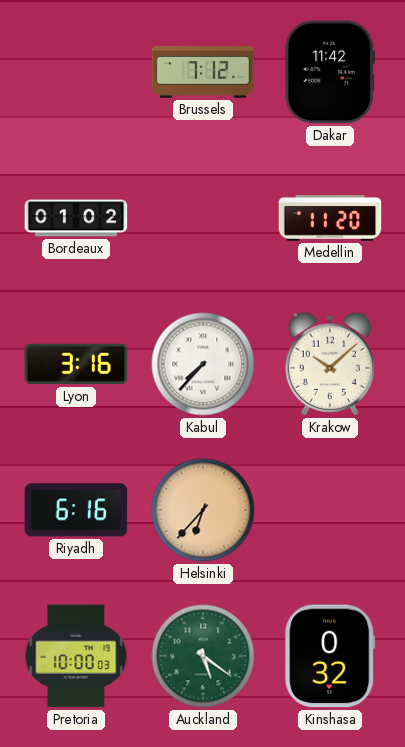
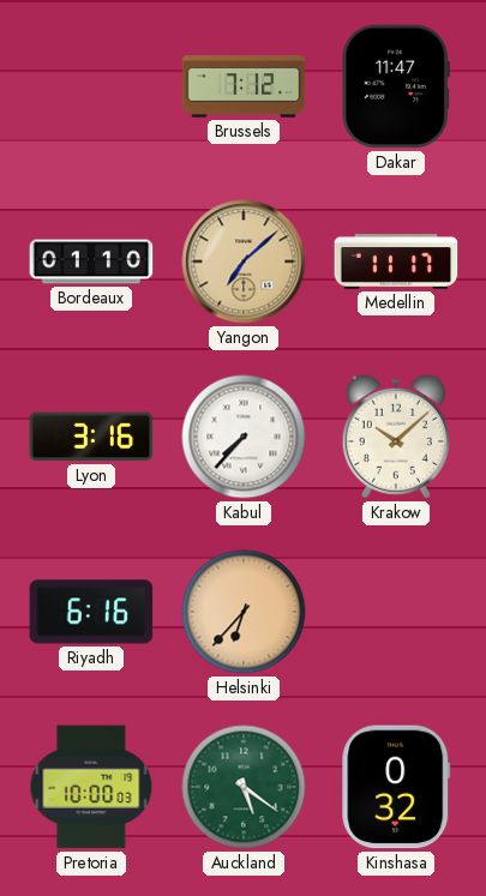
Dakar: 11:42 -> 11:47 (395, 86)
Bordeaux: 01:02 -> 01:10 (91, 261)
Yangon: none -> 7:08 (244, 261)
Medellin: 11:20 -> 11:17 (396, 263)
